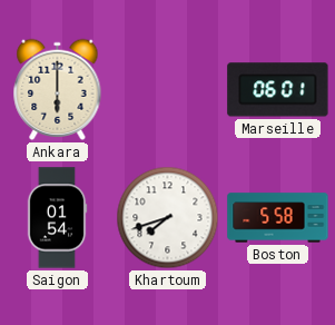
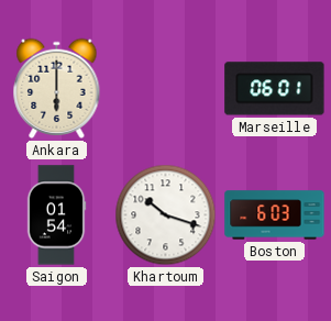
Khartoum: 7:42 -> 10:18 (166, 215)
Boston: 5:58 -> 6:03 (275, 215)
